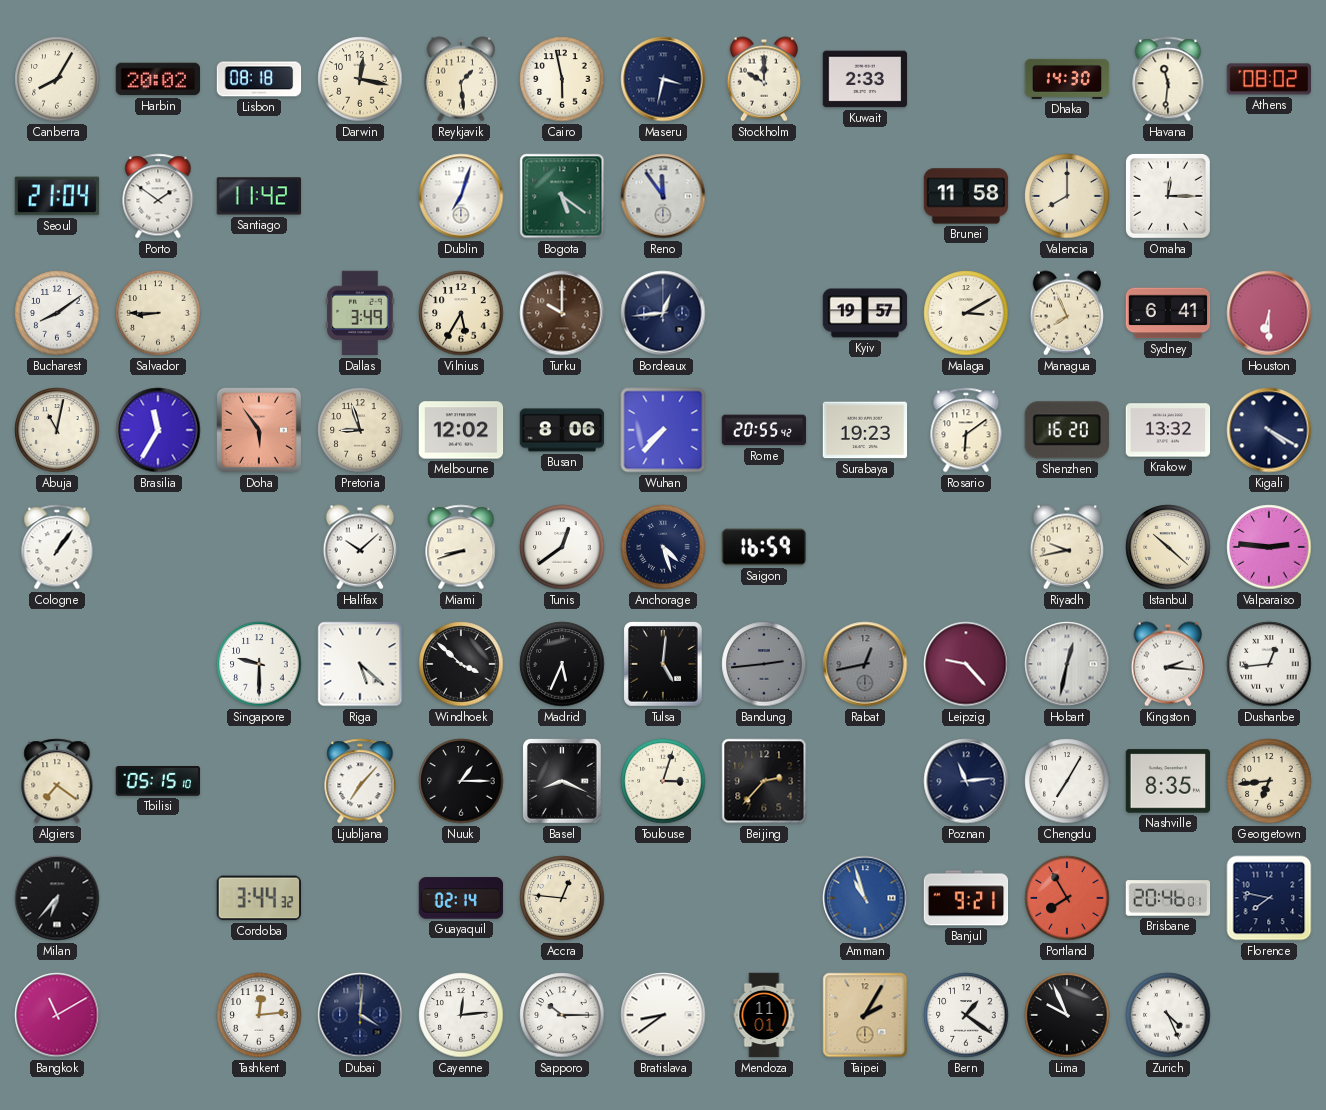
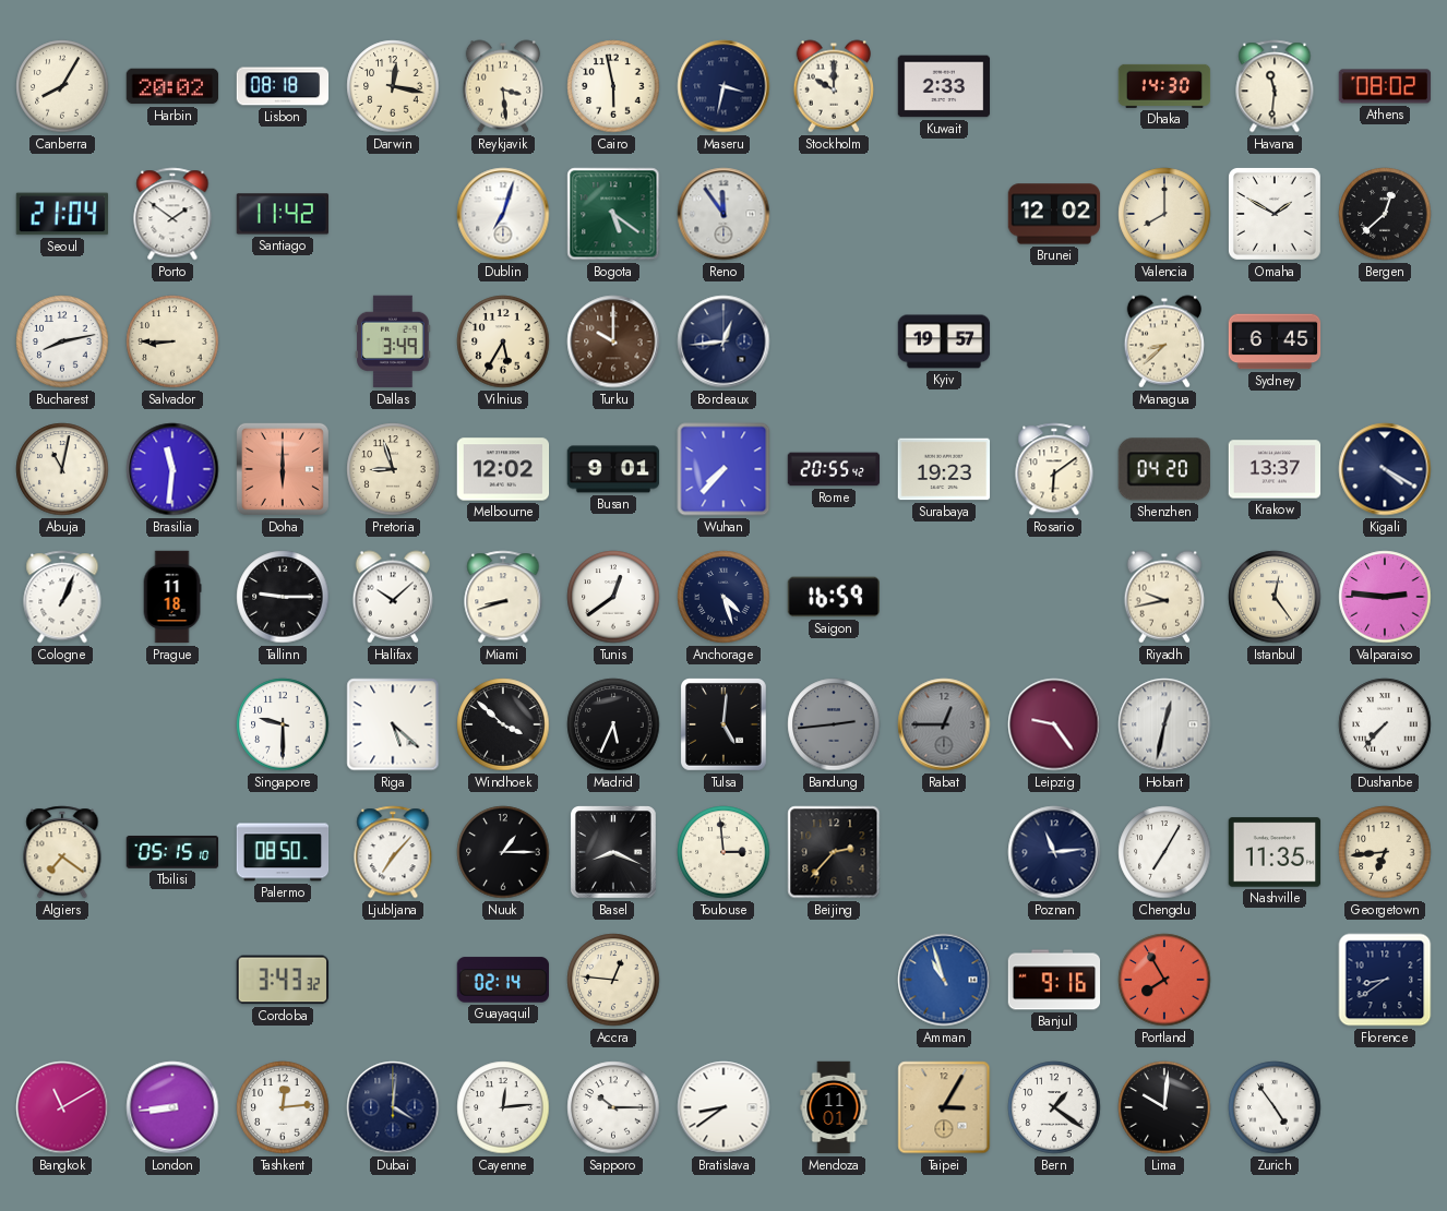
Reykjavik: 1:29 -> 3:29 (502, 86)
Brunei: 11:58 -> 12:02 (1054, 214)
Omaha: 12:15 -> 1:50 (1275, 214)
Bergen: none -> 12:38 (1385, 214)
Bucharest: 8:09 -> 8:13 (62, 341)
Malaga: 3:10 -> none (966, 313)
Managua: 7:56 -> 8:38 (1163, 341)
Sydney: 6:41 -> 6:45 (1275, 341)
Houston: 6:30 -> none (1269, 313)
Brasilia: 11:35 -> 11:31 (172, 469)
Doha: 5:54 -> 6:00 (283, 469)
Busan: 8:06 -> 9:01 (613, 469)
Shenzhen: 16:20 -> 04:20 (1164, 469)
Krakow: 13:32 -> 13:37 (1275, 469)
Cologne: 1:06 -> 1:04 (62, 597)
Prague: none -> 11:18 (172, 597)
Tallinn: none -> 9:15 (283, 597)
Istanbul: 10:22 -> 12:24 (1275, 597)
Rabat: 12:43 -> 12:45 (944, 724)
Leipzig: 9:23 -> 9:24 (1054, 724)
Kingston: 2:16 -> none (1167, 664)
Dushanbe: 12:44 -> 7:37 (1385, 724)
Palermo: none -> 08:50 (283, 852)
Toulouse: 3:03 -> 2:59 (723, 852)
Nashville: 8:35 -> 11:35 (1275, 852)
Milan: 6:37 -> none (57, 898)
Cordoba: 3:44 -> 3:43 (283, 980)
Banjul: 9:21 -> 9:16 (1054, 980)
Brisbane: 20:46 -> none (1168, 898)
Florence: 7:47 -> 8:39 (1385, 980)
London: none -> 8:44 (172, 1107)
Taipei: 2:05 -> 3:05 (944, 1107)
Lima: 9:56 -> 10:01 (1164, 1107)
Zurich: 4:26 -> 4:54 (1275, 1107)
